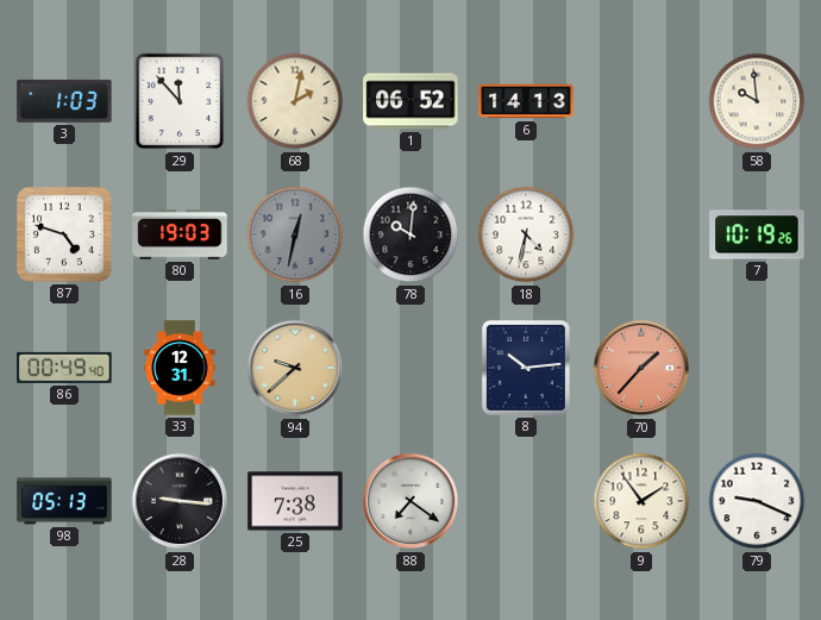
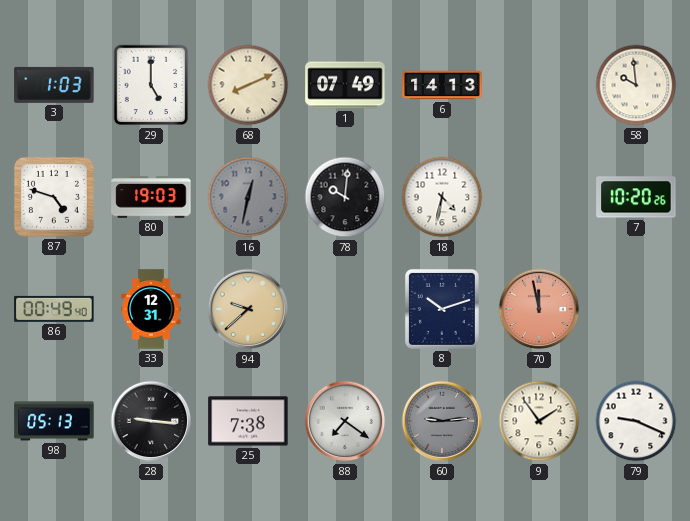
29: 11:53 -> 5:00 (151, 85)
68: 2:02 -> 8:11 (248, 85)
1: 06:52 -> 07:49 (345, 85)
7: 10:19 -> 10:20 (636, 197)
8: 10:14 -> 10:12 (442, 309)
70: 1:37 -> 11:58 (539, 309)
60: none -> 9:14 (442, 421)
